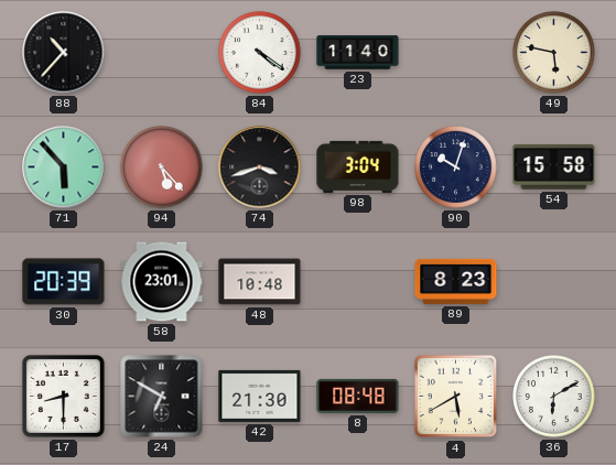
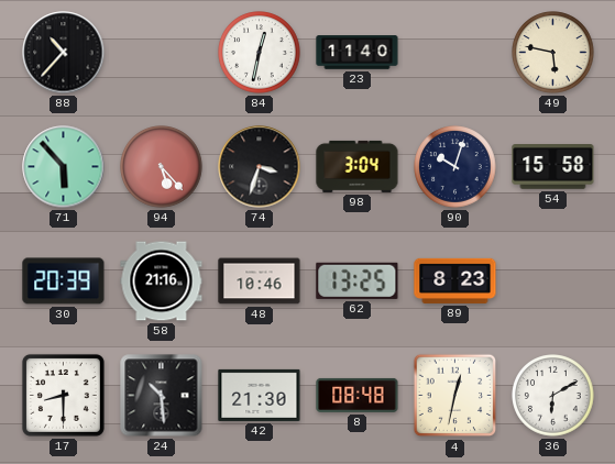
84: 4:21 -> 12:32 (260, 53)
74: 3:42 -> 3:33 (260, 167)
58: 23:01 -> 21:16 (162, 281)
48: 10:48 -> 10:46 (260, 281)
62: none -> 13:25 (358, 280)
24: 6:50 -> 10:29 (162, 396)
4: 5:40 -> 12:32 (455, 396)
